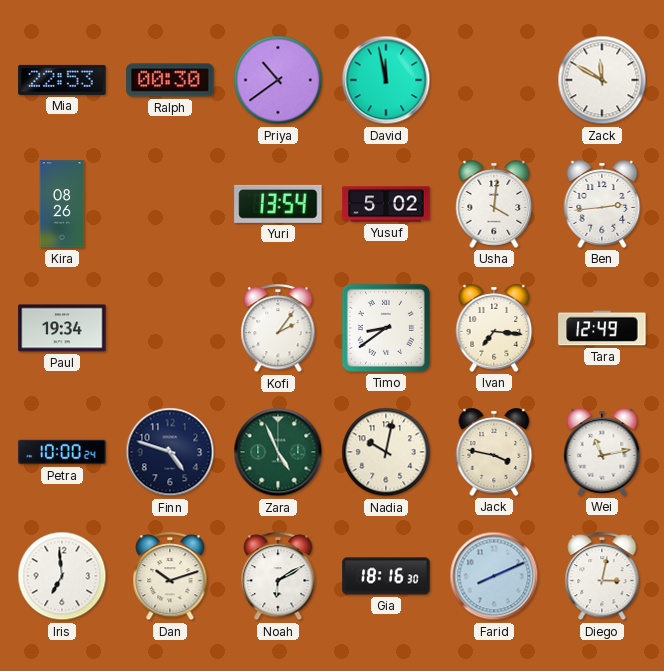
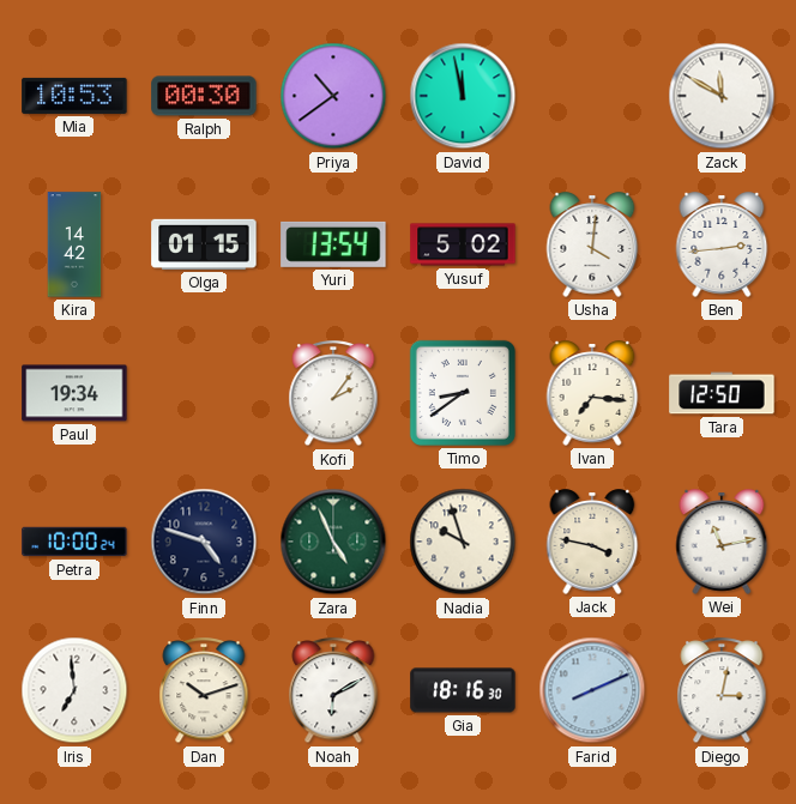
Mia: 22:53 -> 10:53 (74, 96)
Kira: 08:26 -> 14:42 (74, 244)
Olga: none -> 01:15 (204, 244)
Tara: 12:49 -> 12:50 (722, 393)
Nadia: 10:02 -> 9:57 (463, 542)
